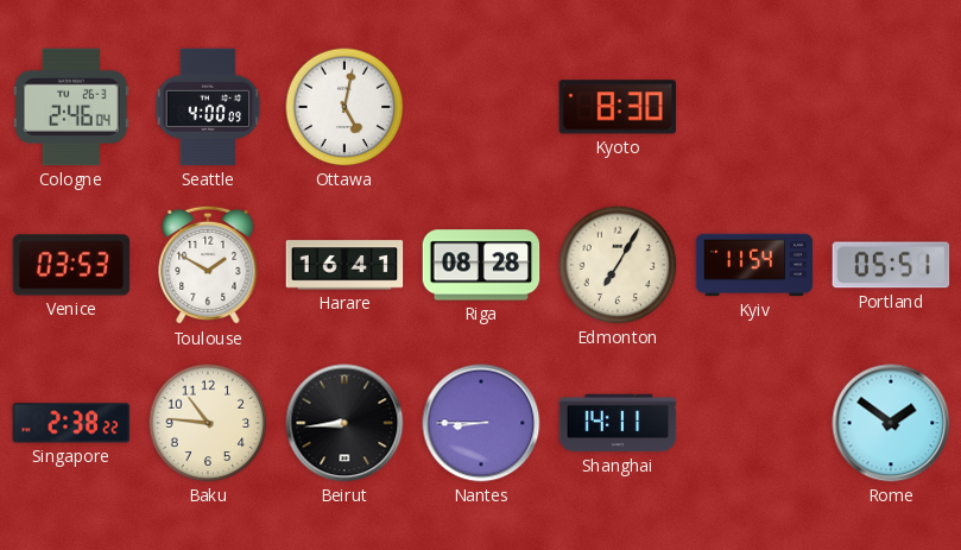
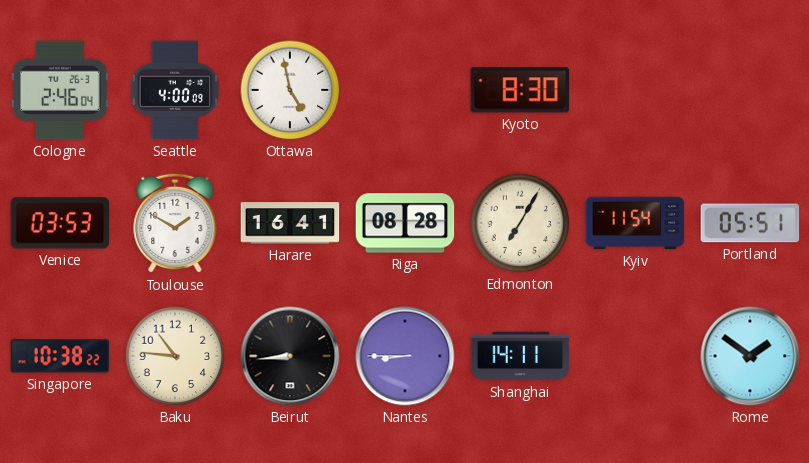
Ottawa: 5:02 -> 4:58 (290, 90)
Singapore: 2:38 -> 10:38 (60, 356)
